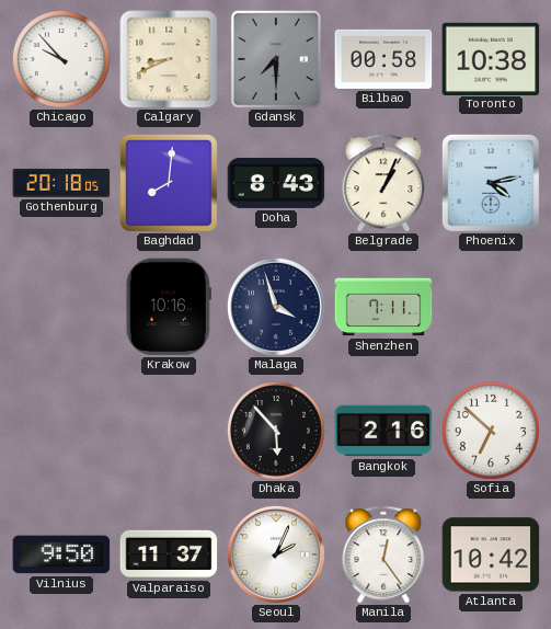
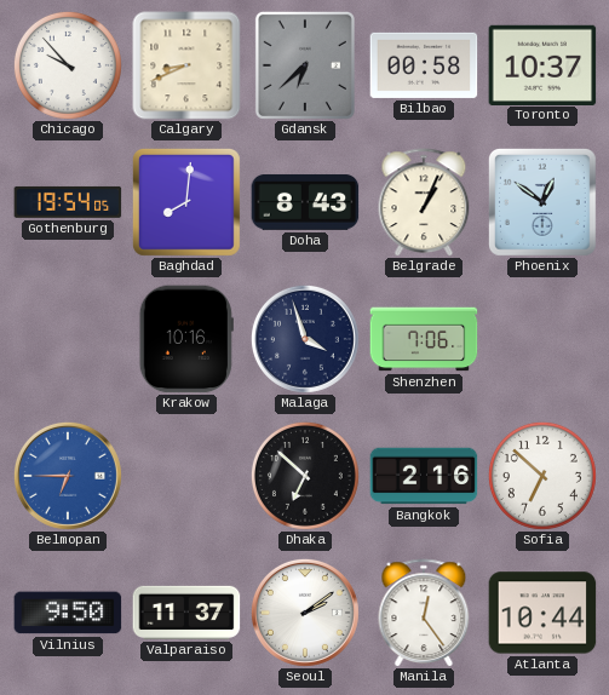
Gdansk: 7:30 -> 6:38 (305, 65)
Toronto: 10:38 -> 10:37 (542, 64)
Gothenburg: 20:18 -> 19:54 (68, 202)
Phoenix: 4:13 -> 12:51 (542, 202)
Shenzhen: 7:11 -> 7:06 (424, 339)
Belmopan: none -> 6:45 (68, 476)
Dhaka: 5:53 -> 6:52 (305, 476)
Seoul: 2:04 -> 2:09 (305, 613)
Atlanta: 10:42 -> 10:44 (542, 613)
